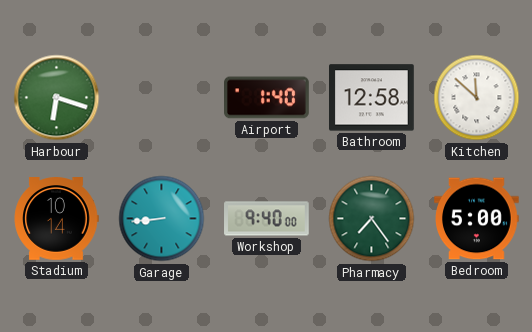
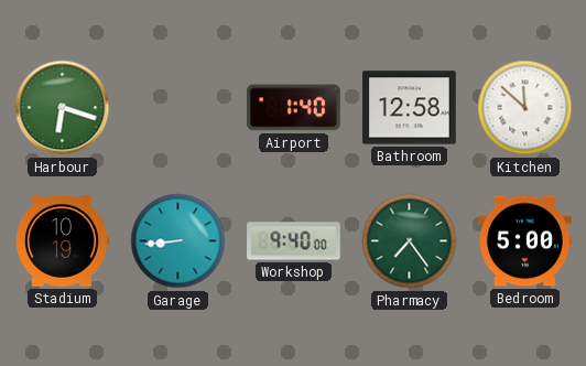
Stadium: 10:14 -> 10:19 (62, 241)
